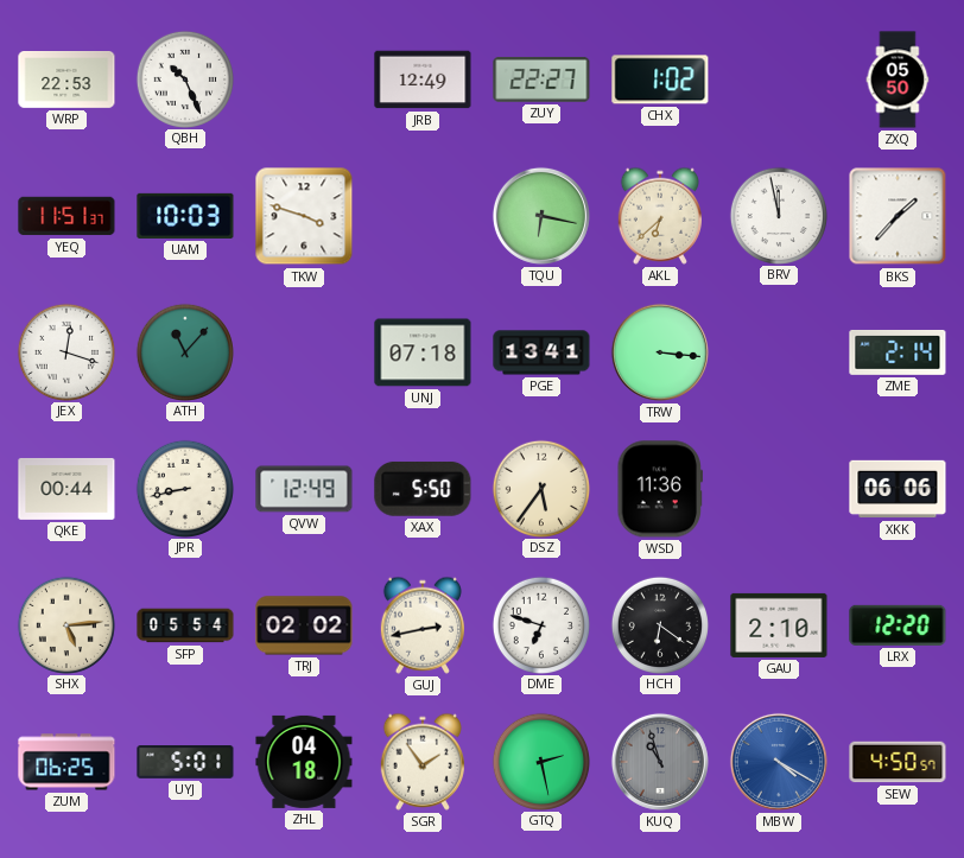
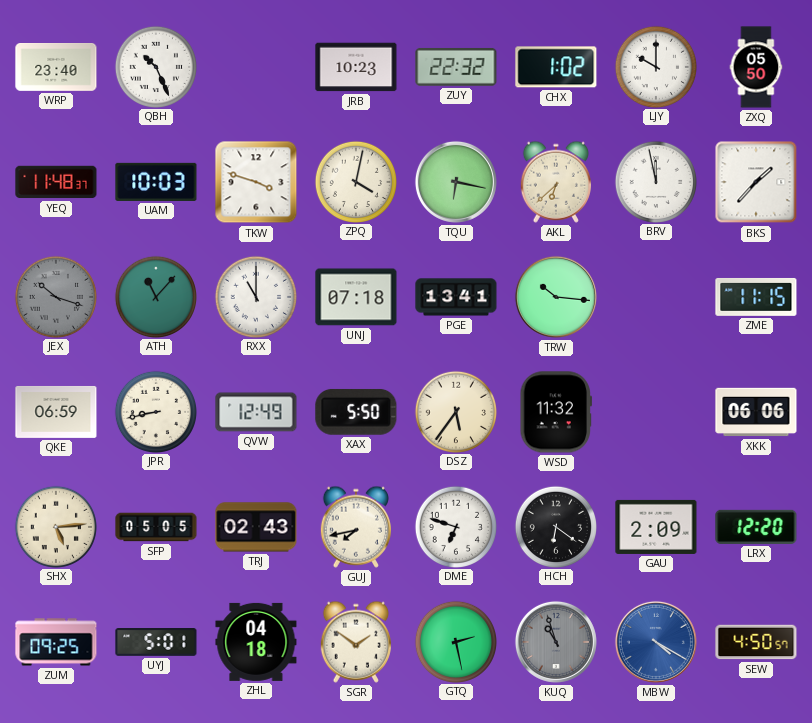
WRP: 22:53 -> 23:40 (56, 68)
JRB: 12:49 -> 10:23 (356, 67)
ZUY: 22:27 -> 22:32 (456, 67)
LJY: none -> 10:00 (655, 66)
YEQ: 11:51 -> 11:48 (56, 182)
ZPQ: none -> 4:02 (355, 181)
JEX: 12:18 -> 10:18 (55, 296)
JEX dial: white -> grey (55, 296)
RXX: none -> 11:00 (255, 296)
TRW: 3:16 -> 10:16 (556, 297)
ZME: 2:14 -> 11:15 (756, 297)
QKE: 00:44 -> 06:59 (56, 412)
WSD: 11:36 -> 11:32 (555, 412)
SFP: 05:54 -> 05:05 (156, 527)
TRJ: 02:02 -> 02:43 (256, 527)
GUJ: 2:43 -> 7:43 (356, 527)
GAU: 2:10 -> 2:09 (656, 527)
ZUM: 06:25 -> 09:25 (56, 642)
SGR: 1:54 -> 1:51 (356, 642)
